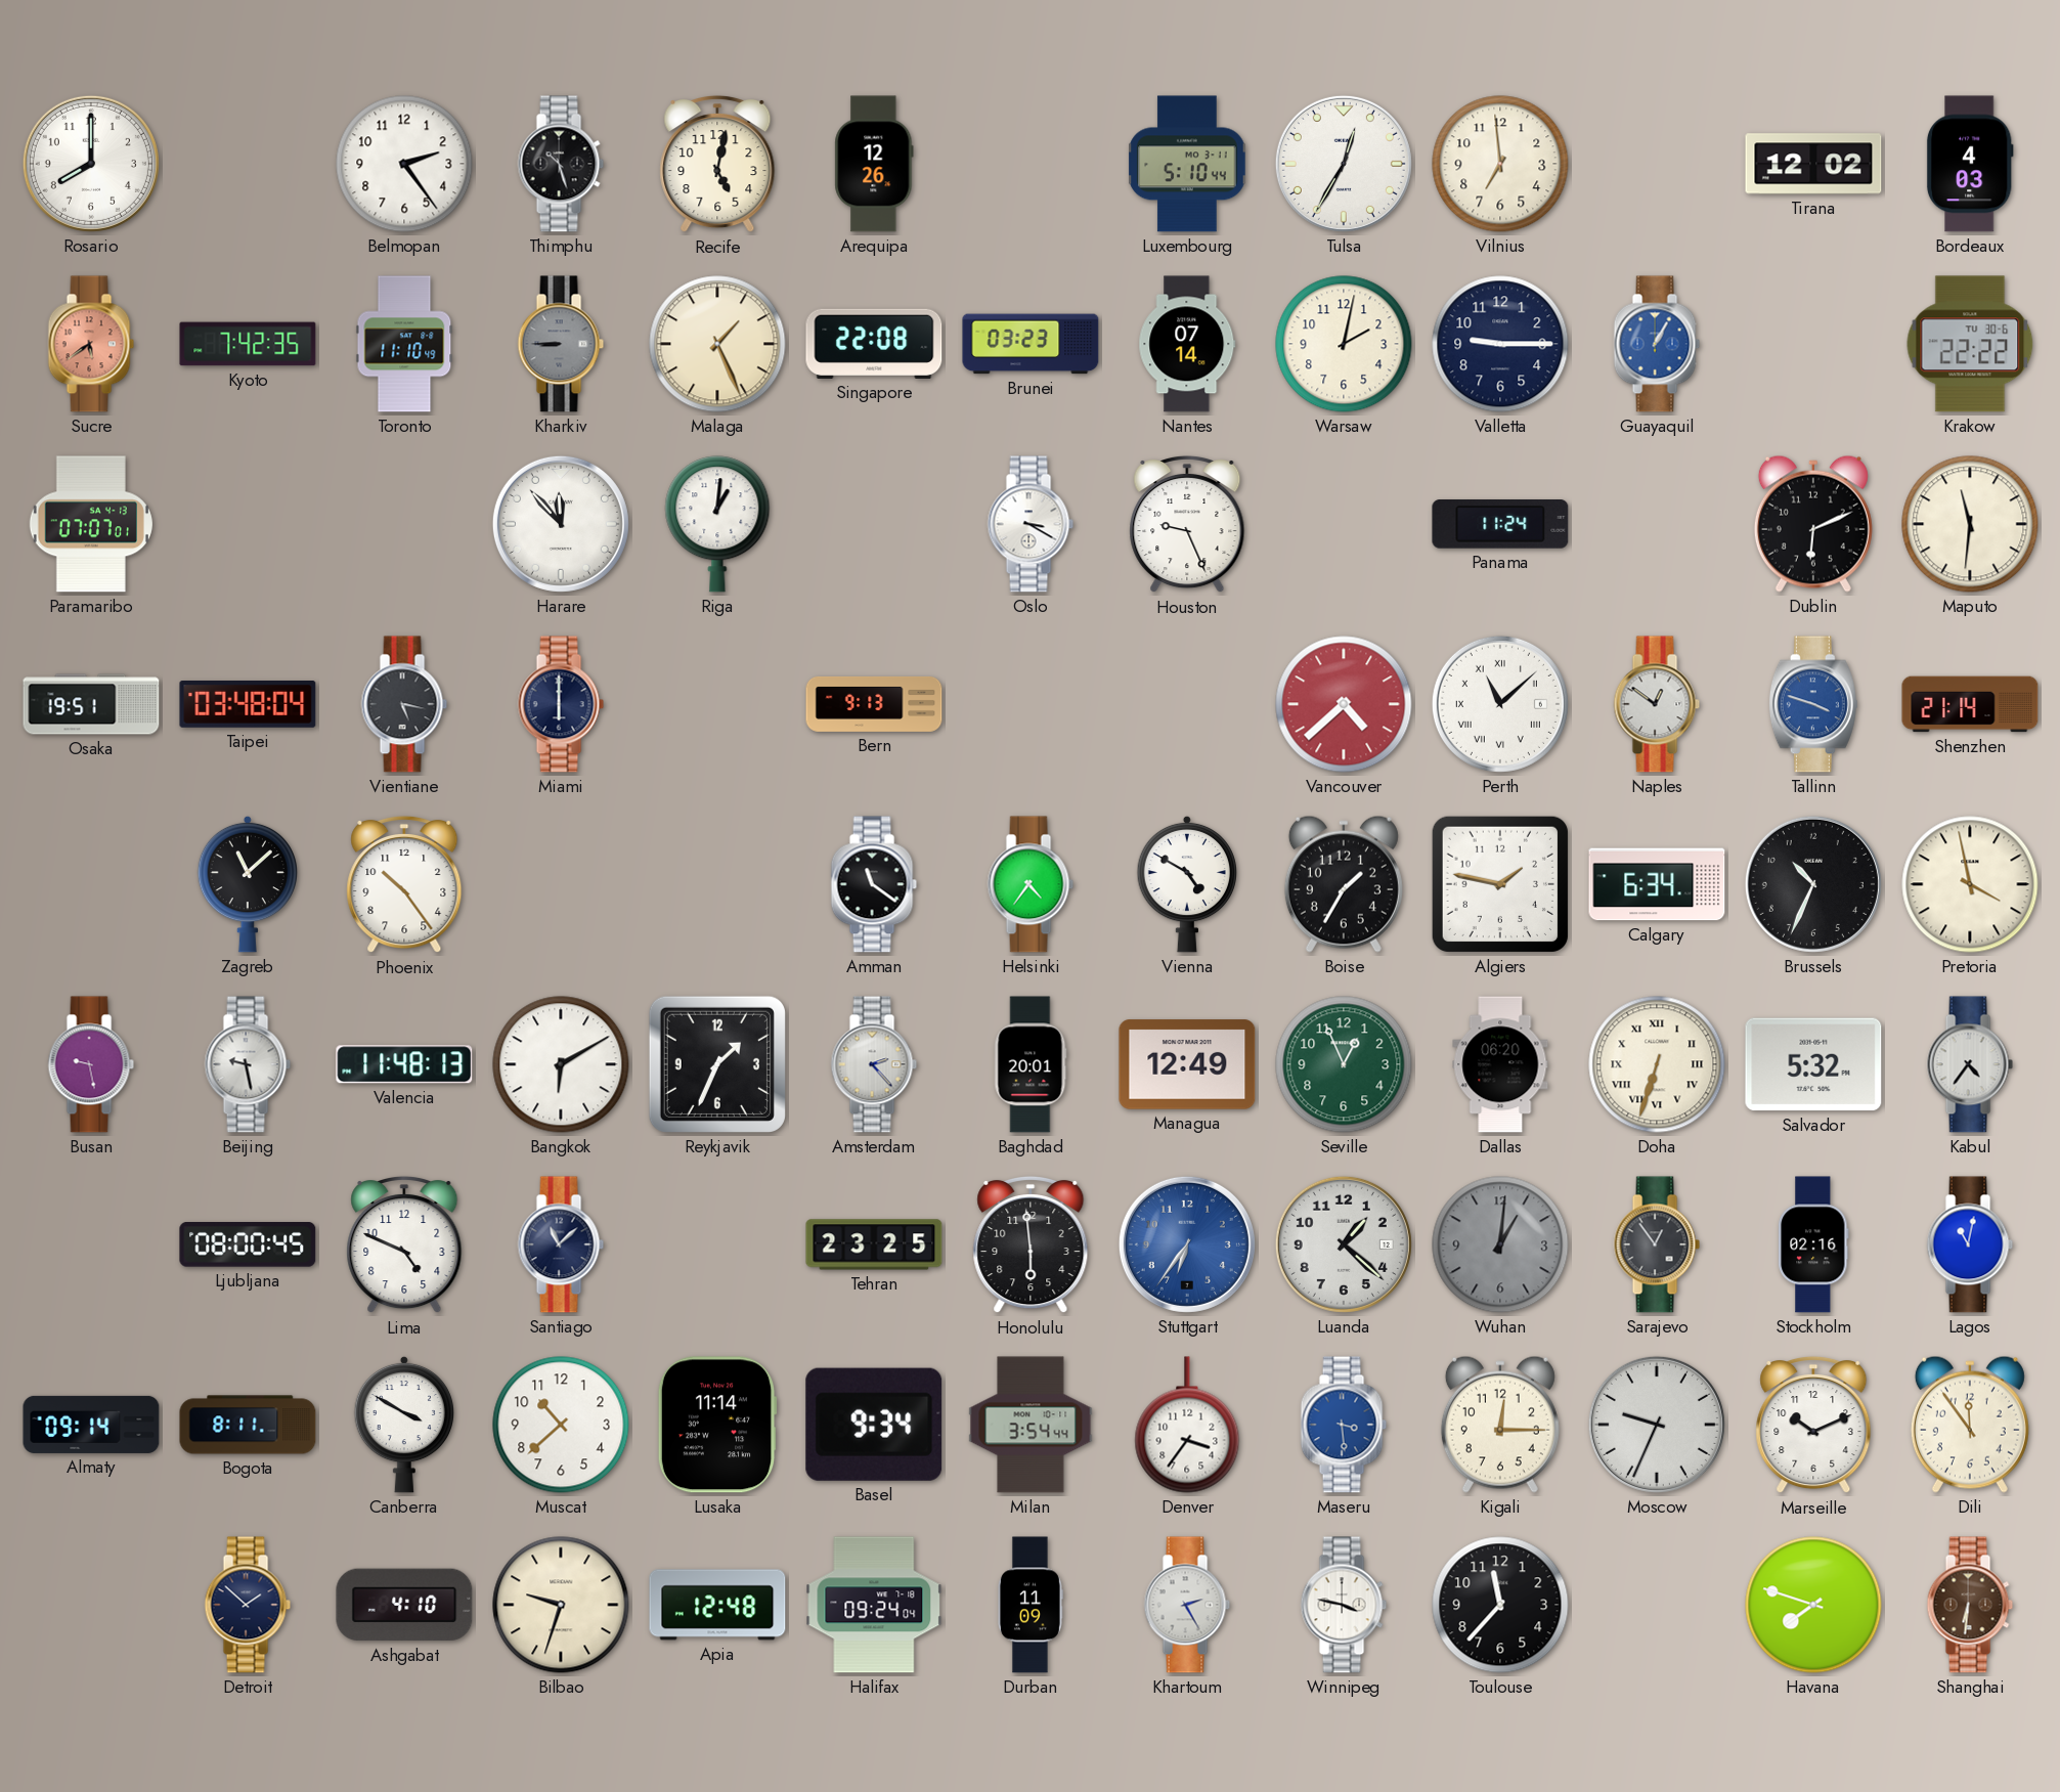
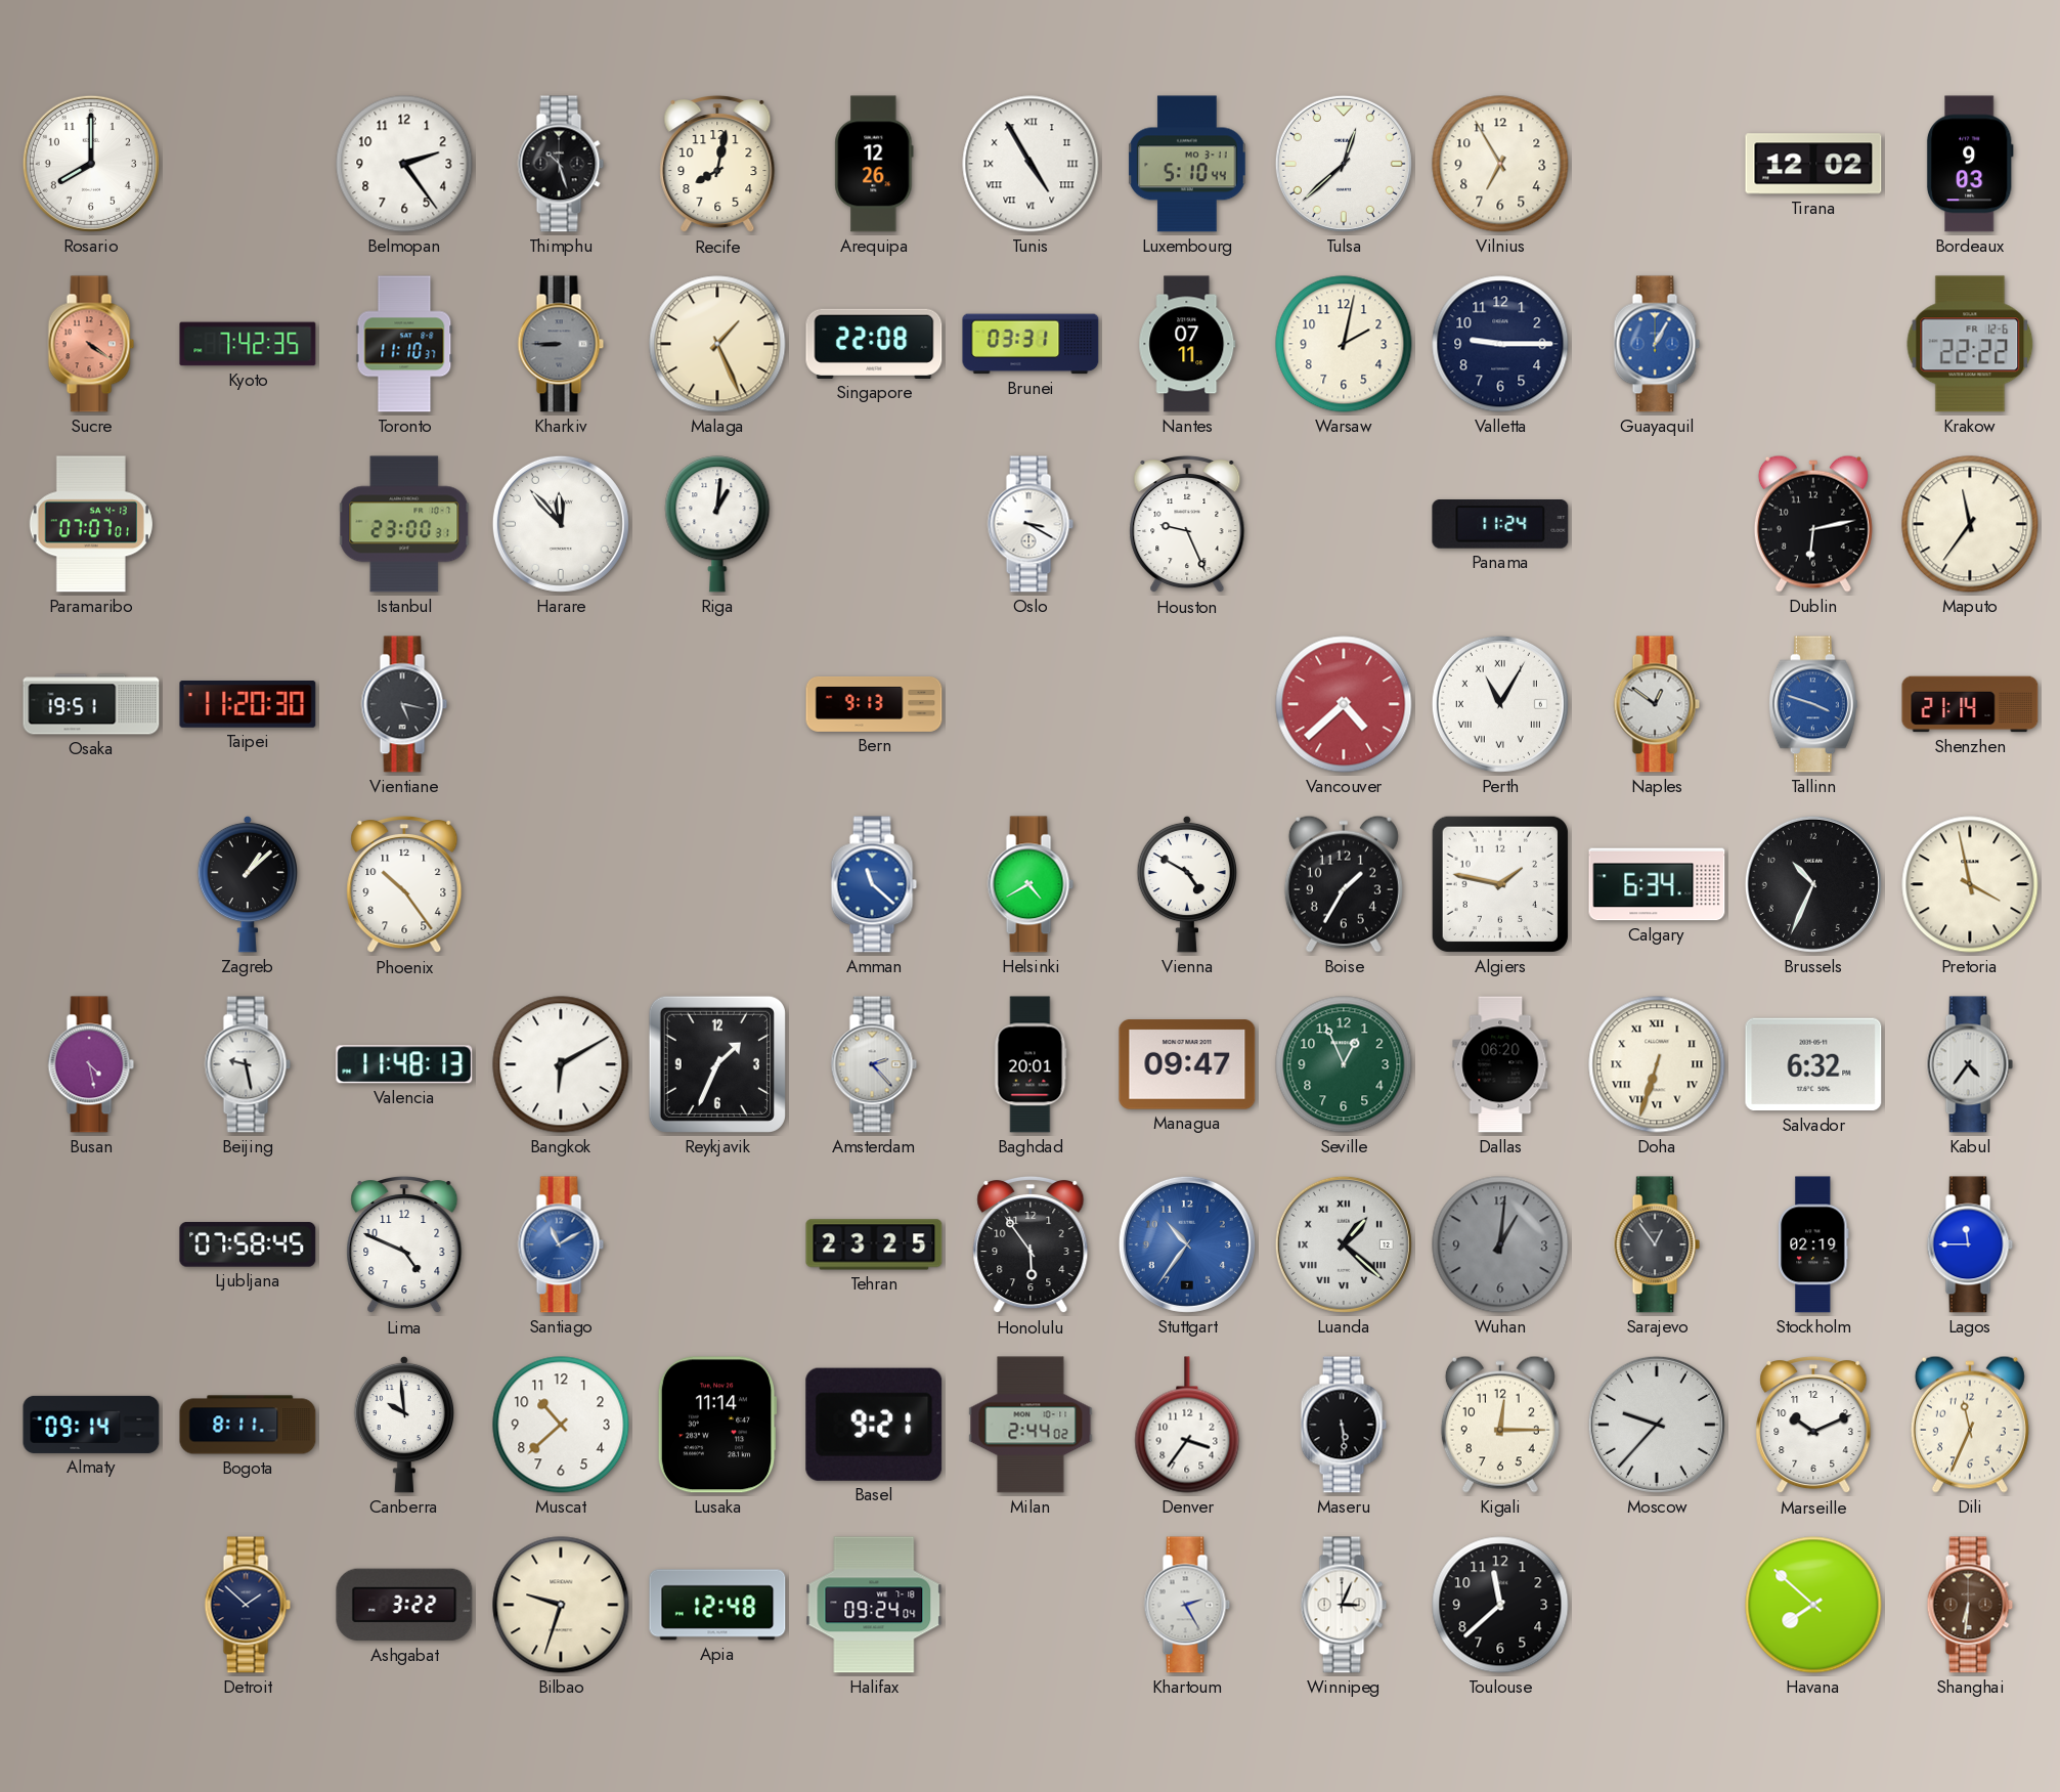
Recife: 5:02 -> 8:02 (717, 164)
Tunis: none -> 4:55 (1031, 164)
Tulsa: 12:35 -> 12:38 (1344, 164)
Vilnius: 6:59 -> 6:55 (1500, 164)
Bordeaux: 4:03 -> 9:03 (1970, 164)
Sucre: 5:39 -> 4:21 (91, 344)
Toronto: 11:10:49 -> 11:10:37 (404, 344)
Brunei: 03:23 -> 03:31 (1031, 344)
Nantes: 07:14 -> 07:11 (1187, 344)
Krakow date: TU 30-6 -> FR 12-6 (1970, 344)
Istanbul: none -> 23:00 (405, 524)
Dublin: 6:11 -> 6:13 (1813, 524)
Maputo: 11:31 -> 11:36 (1970, 524)
Taipei: 03:48 -> 11:20 (248, 705)
Miami: 6:00 -> none (561, 704)
Perth: 11:08 -> 11:05 (1500, 704)
Zagreb: 11:08 -> 1:08 (247, 884)
Amman: 11:21 -> 11:22 (874, 884)
Amman dial: black -> blue (874, 884)
Helsinki: 4:36 -> 4:40 (1031, 884)
Busan: 9:28 -> 4:28 (91, 1064)
Managua: 12:49 -> 09:47 (1187, 1064)
Salvador: 5:32 -> 6:32 (1813, 1064)
Ljubljana: 08:00 -> 07:58 (248, 1245)
Santiago: 11:08 -> 11:10 (561, 1244)
Santiago dial: navy -> blue (561, 1244)
Honolulu: 5:59 -> 5:54 (1031, 1244)
Stuttgart: 6:36 -> 10:36 (1187, 1244)
Luanda numerals: Arabic -> Roman (1344, 1244)
Stockholm: 02:16 -> 02:19 (1813, 1244)
Lagos: 11:02 -> 11:45 (1970, 1244)
Canberra: 3:50 -> 9:59 (403, 1425)
Basel: 9:34 -> 9:21 (874, 1425)
Milan: 3:54 -> 2:44 (1031, 1425)
Maseru: 3:29 -> 5:29 (1344, 1425)
Maseru dial: blue -> black (1344, 1425)
Moscow: 9:34 -> 9:37 (1657, 1425)
Dili: 11:54 -> 11:34 (1970, 1425)
Ashgabat: 4:10 -> 3:22 (404, 1605)
Durban: 11:09 -> none (1029, 1605)
Winnipeg: 3:47 -> 3:04 (1344, 1605)
Toulouse: 11:37 -> 11:38 (1500, 1605)
Havana: 7:48 -> 7:52 (1813, 1605)
